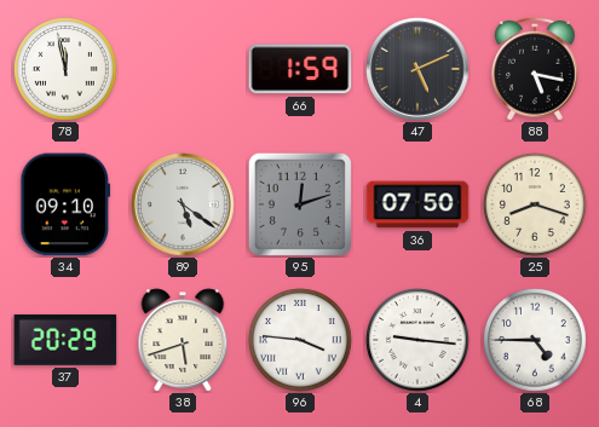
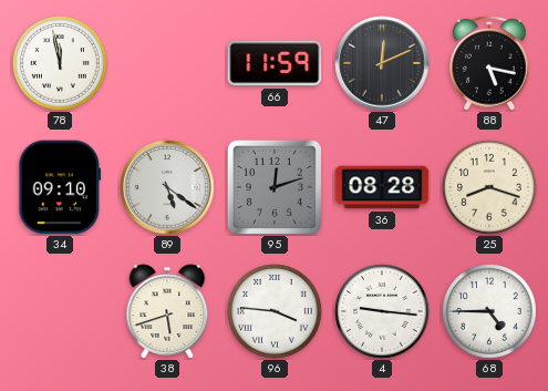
66: 1:59 -> 11:59 (275, 63)
47: 5:11 -> 12:11 (382, 63)
36: 07:50 -> 08:28 (382, 187)
37: 20:29 -> none (65, 340)
